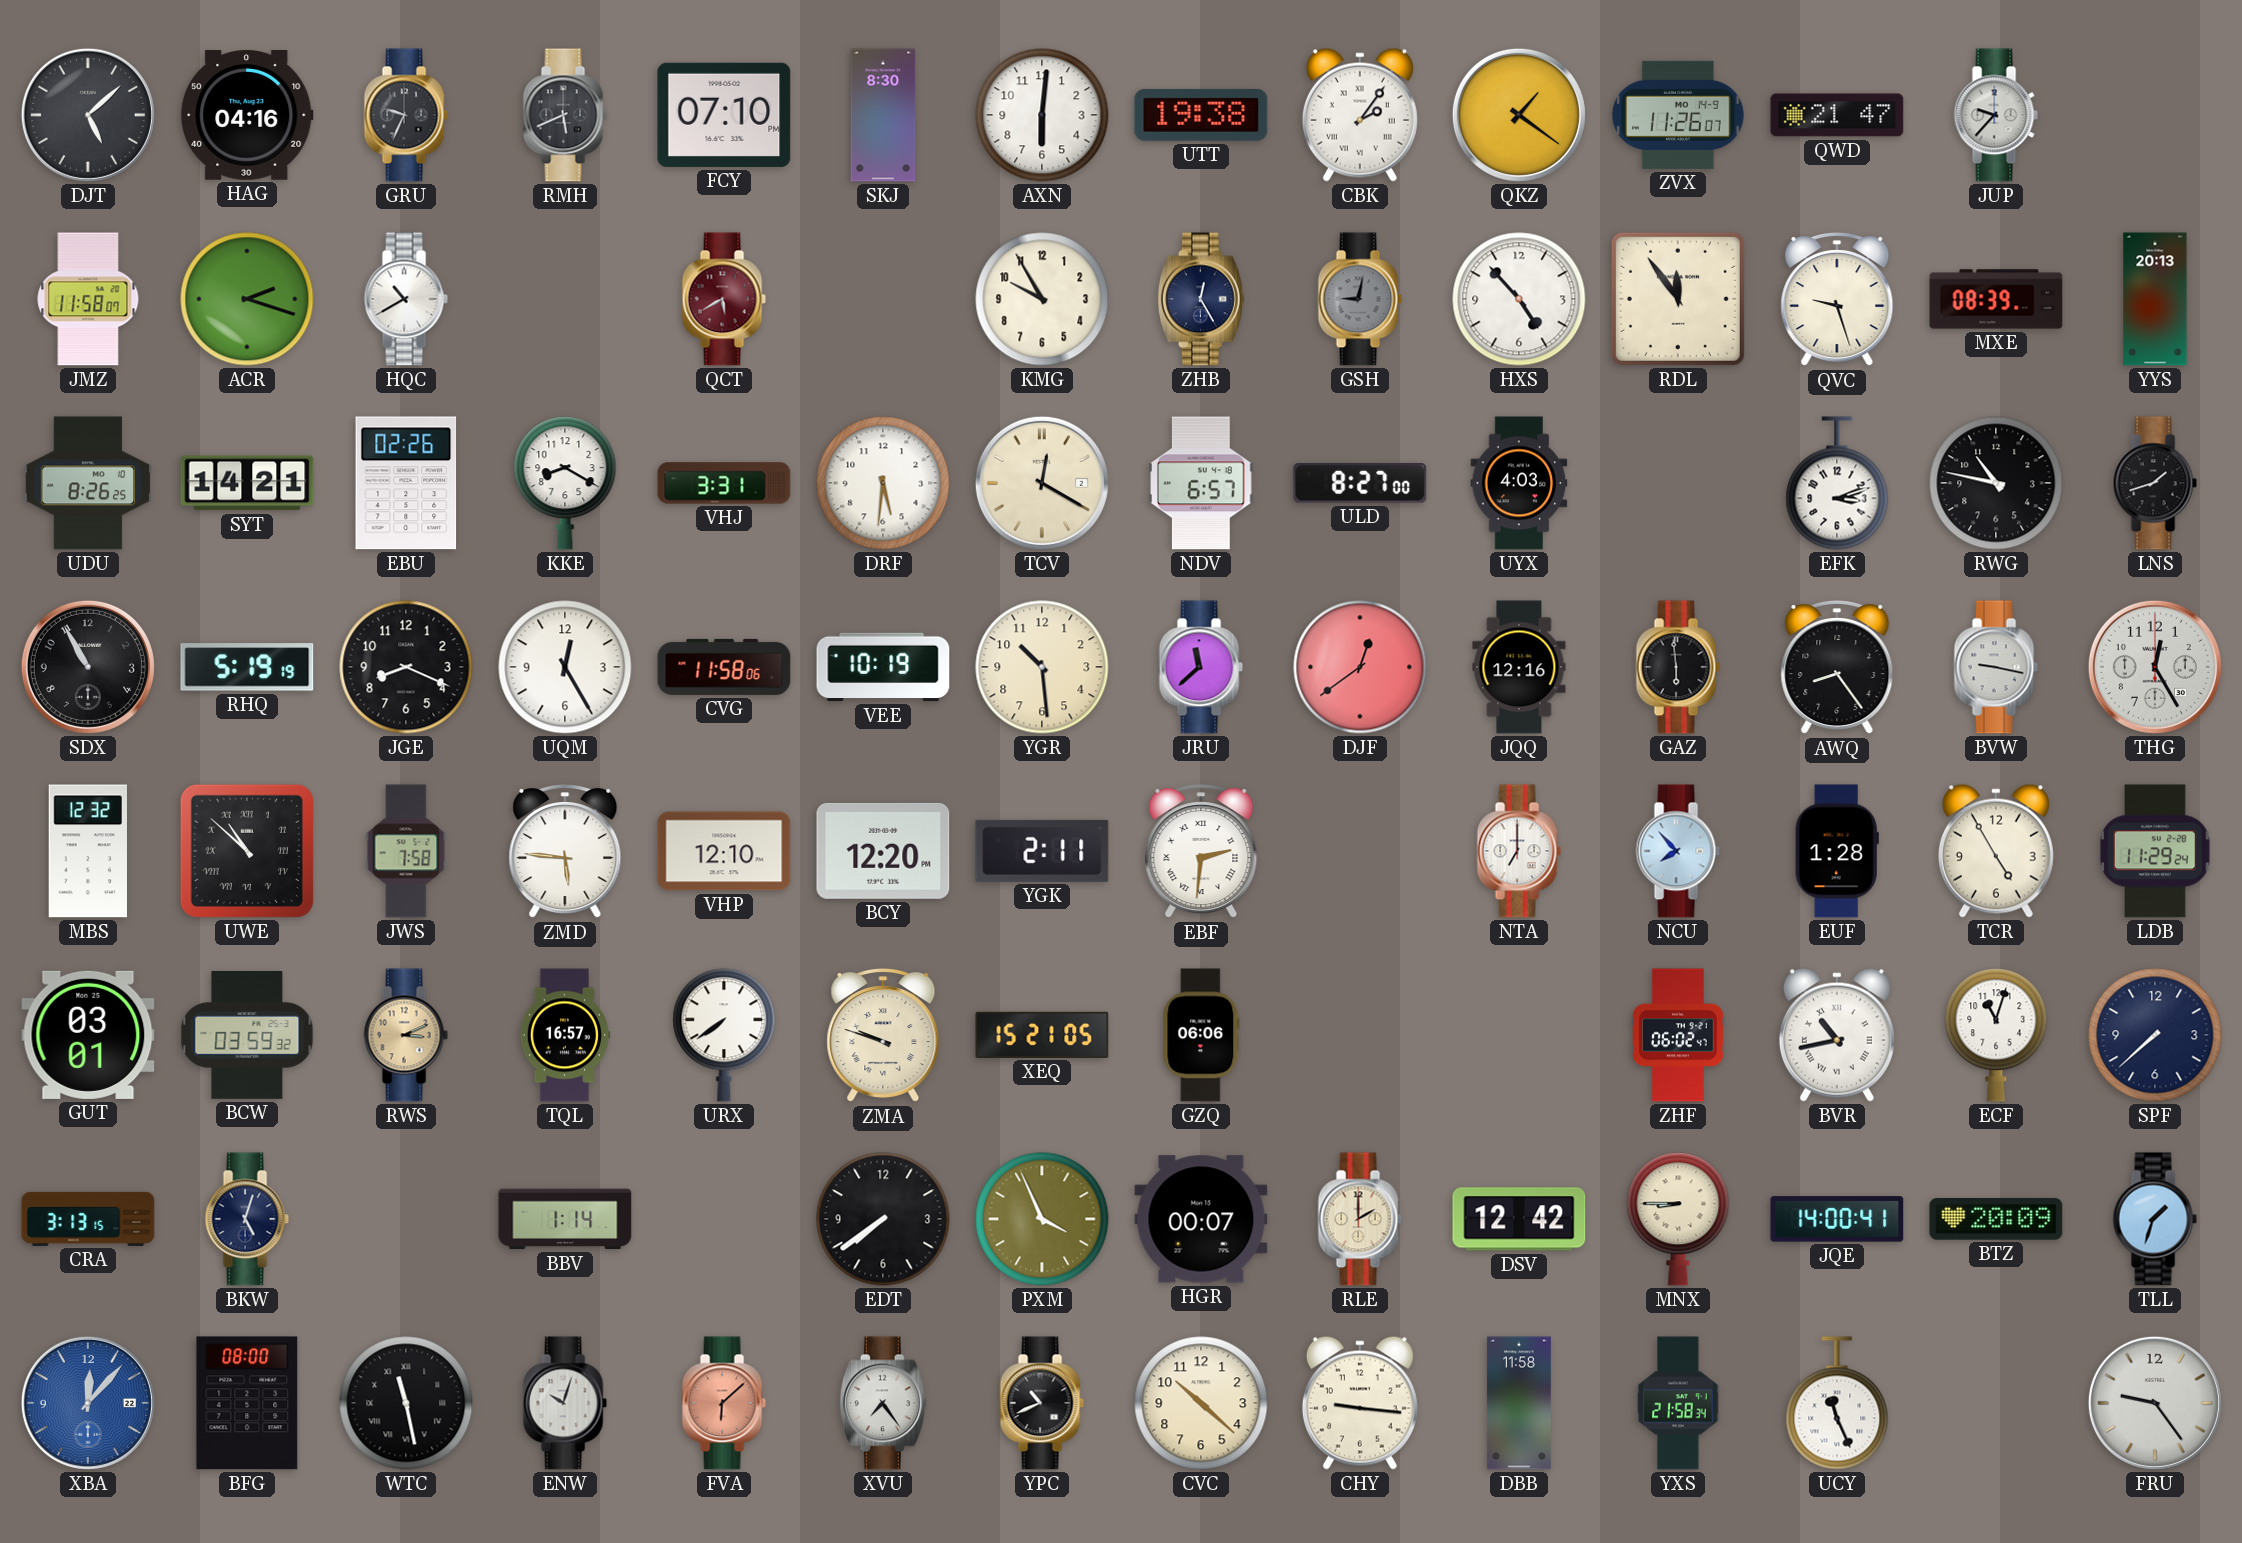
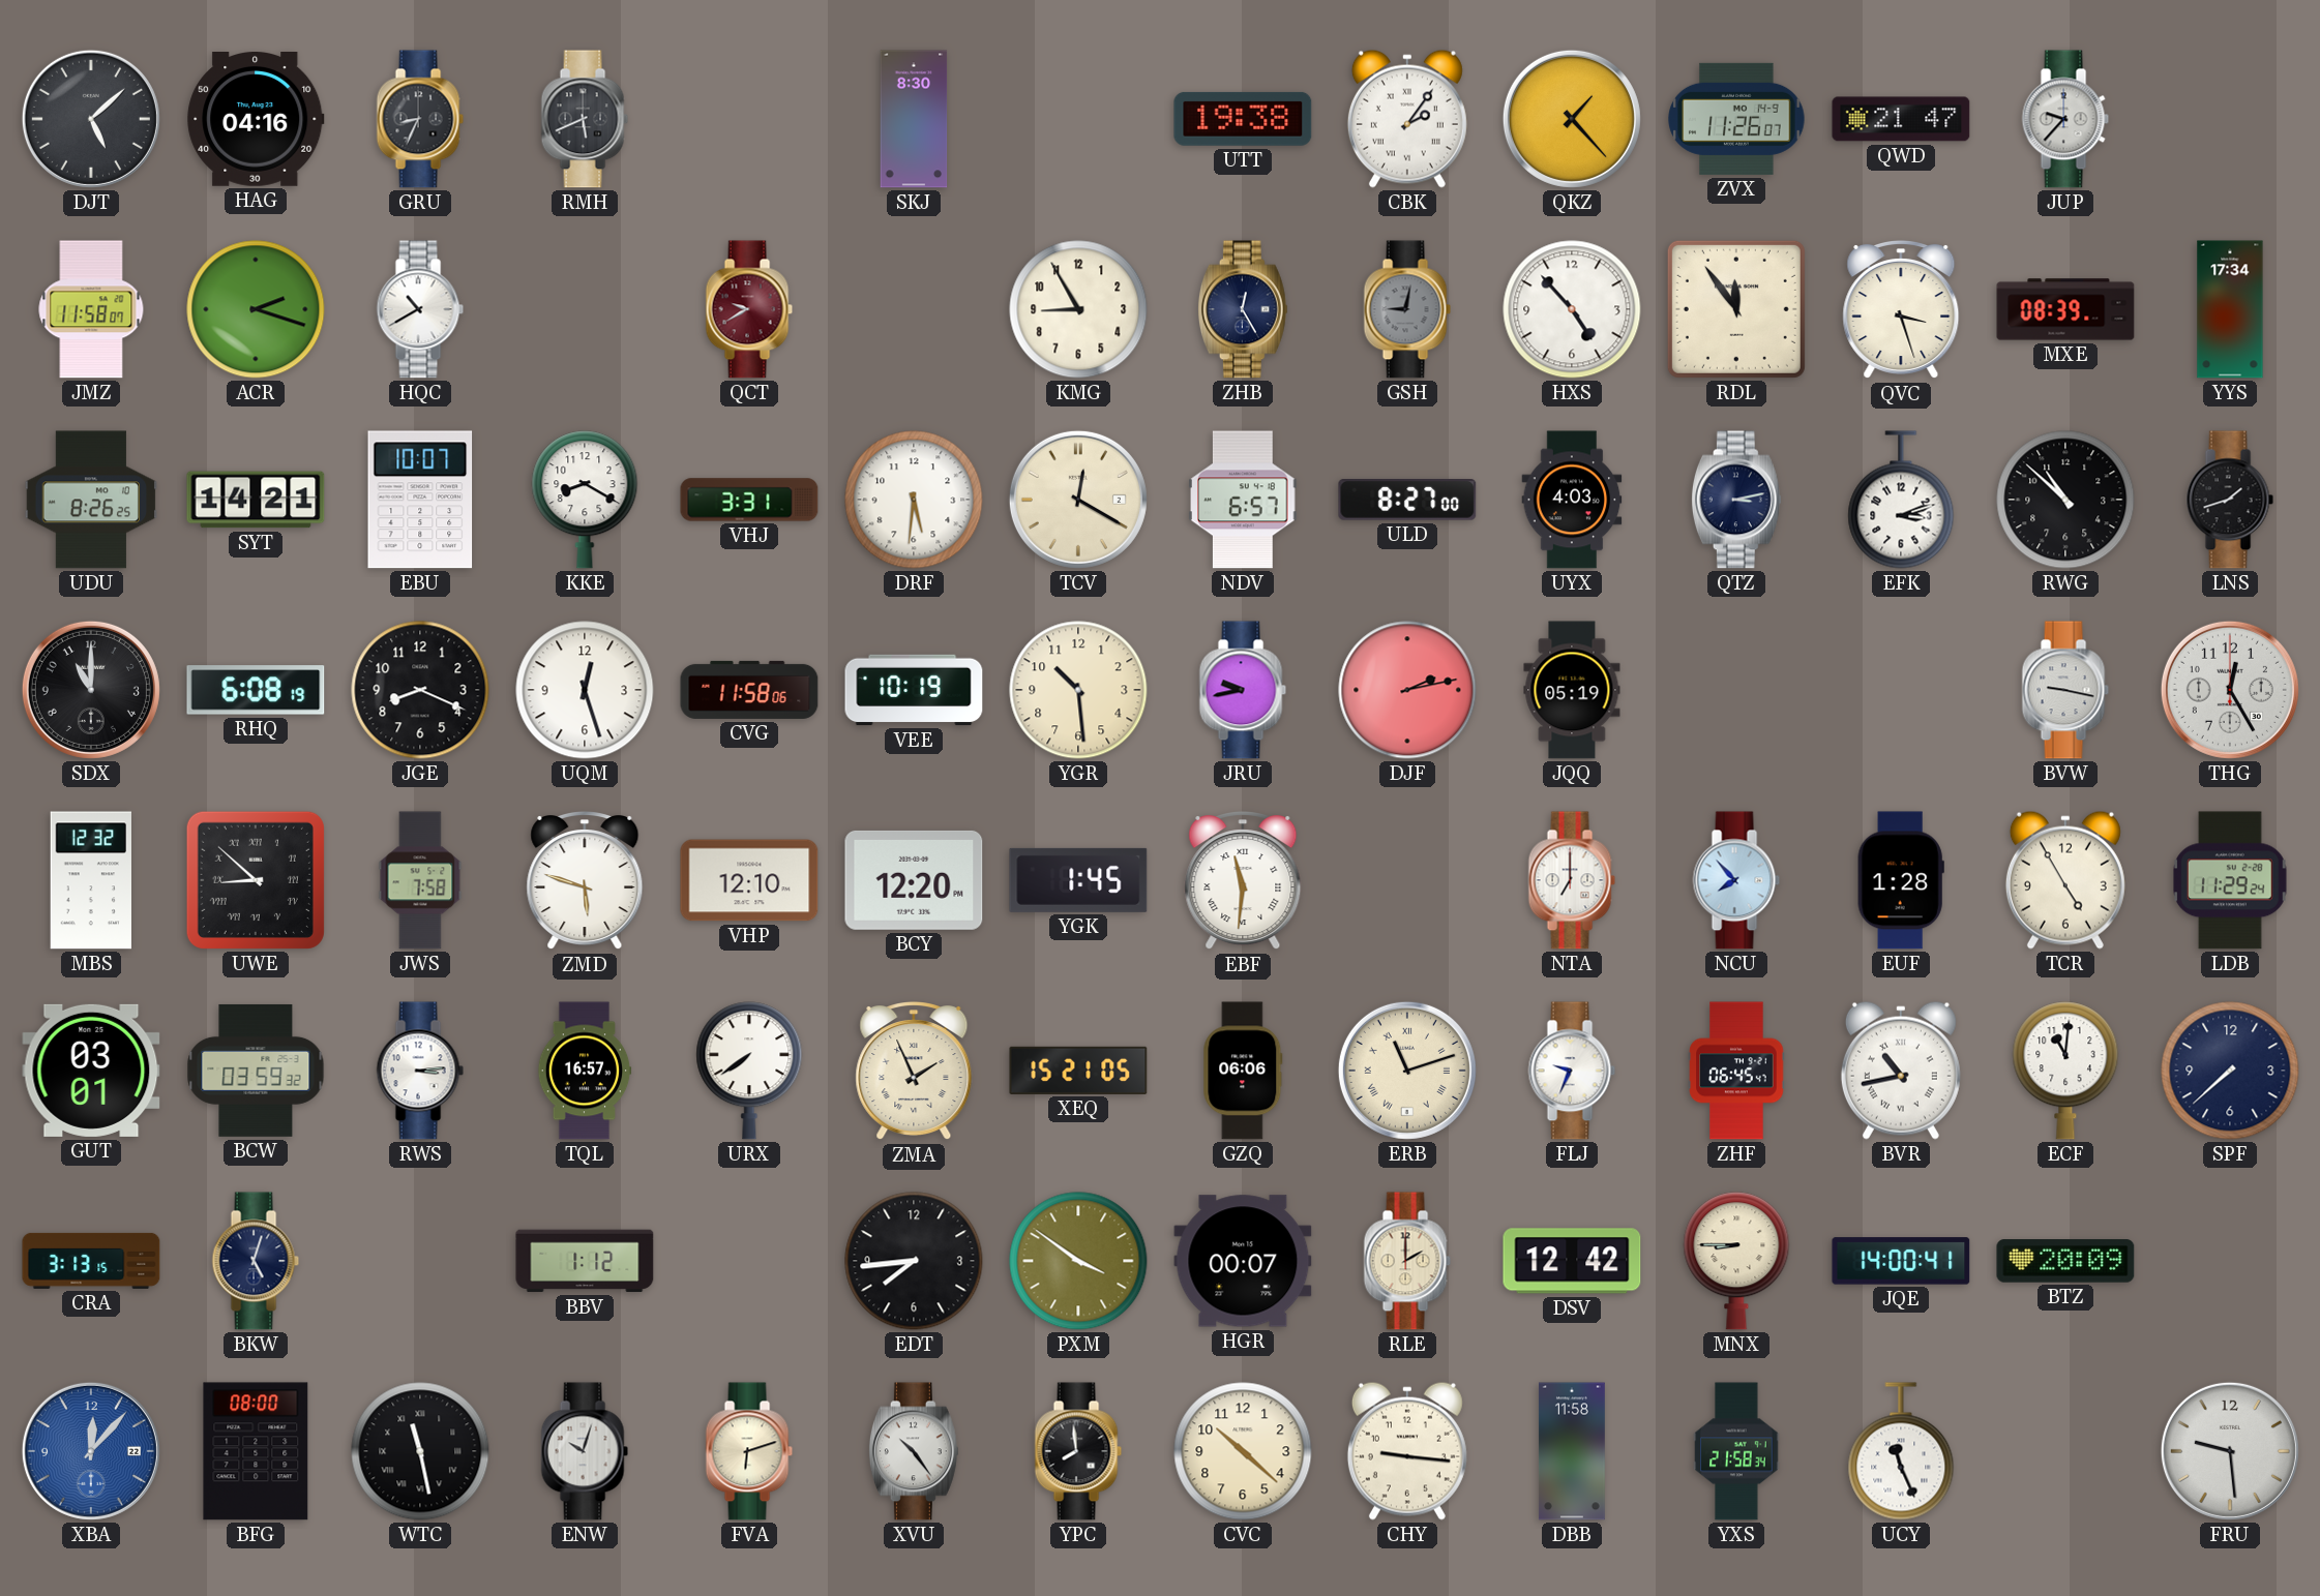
GRU: 9:34 -> 8:34 (420, 119)
FCY: 07:10 -> none (724, 115)
AXN: 6:01 -> none (1042, 115)
QKZ: 1:21 -> 1:23 (1572, 119)
QCT: 5:40 -> 9:40 (749, 309)
KMG: 9:55 -> 8:55 (1078, 309)
QVC: 9:27 -> 3:27 (1901, 310)
YYS: 20:13 -> 17:34 (2230, 309)
EBU: 02:26 -> 10:07 (420, 500)
QTZ: none -> 3:13 (1736, 500)
RWG: 10:47 -> 10:52 (2065, 500)
SDX: 10:55 -> 11:00 (91, 690)
RHQ: 5:19 -> 6:08 (256, 690)
UQM: 12:25 -> 12:27 (585, 690)
JRU: 11:38 -> 9:43 (1243, 690)
DJF: 12:39 -> 2:13 (1407, 690)
JQQ: 12:16 -> 05:19 (1572, 690)
GAZ: 5:59 -> none (1678, 667)
AWQ: 8:24 -> none (1837, 668)
UWE: 10:52 -> 8:52 (256, 880)
ZMD: 5:46 -> 5:48 (585, 881)
YGK: 2:11 -> 1:45 (1078, 880)
EBF: 2:31 -> 11:31 (1243, 881)
RWS: 3:11 -> 3:14 (420, 1071)
RWS dial: champagne -> white (420, 1071)
ZMA: 9:48 -> 1:56 (914, 1072)
ERB: none -> 11:12 (1407, 1071)
FLJ: none -> 9:34 (1572, 1071)
ZHF: 06:02 -> 06:45 (1736, 1071)
ECF: 11:03 -> 11:01 (2065, 1071)
BBV: 1:14 -> 1:12 (585, 1261)
EDT: 7:39 -> 7:44 (914, 1261)
PXM: 3:56 -> 3:51 (1078, 1261)
TLL: 1:33 -> none (2155, 1219)
FVA: 6:08 -> 6:12 (749, 1451)
FVA dial: salmon -> cream (749, 1451)
XVU: 7:24 -> 10:24 (914, 1451)
YPC: 10:41 -> 7:59 (1078, 1451)
FRU: 9:24 -> 9:29 (2230, 1451)
